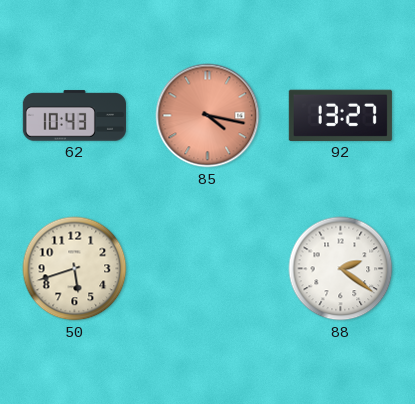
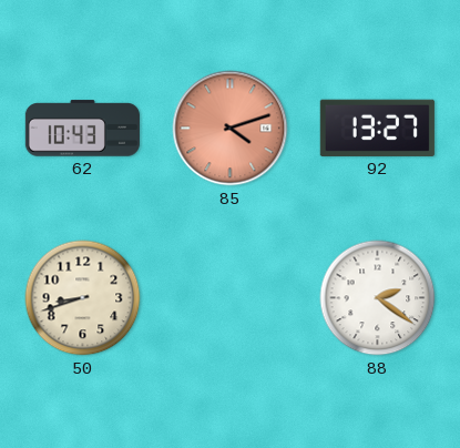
85: 4:17 -> 4:12 (231, 129)
50: 5:42 -> 8:42 (83, 298)
